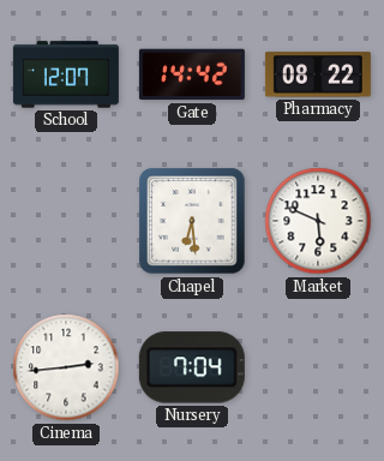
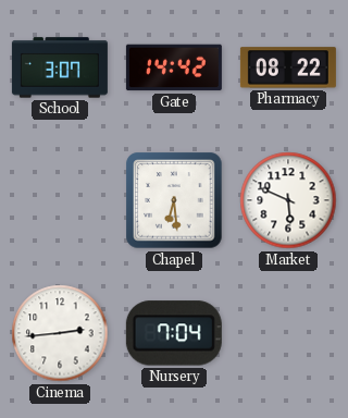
School: 12:07 -> 3:07 (60, 67)
